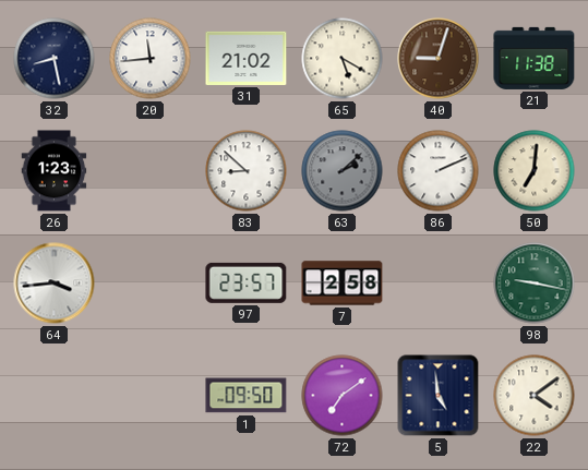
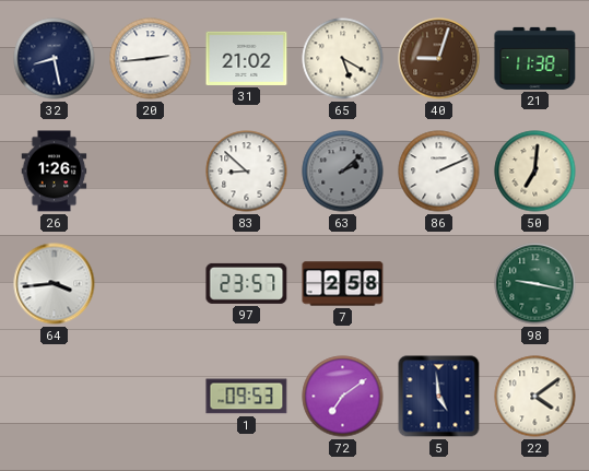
20: 11:44 -> 2:44 (151, 59)
26: 1:23 -> 1:26 (55, 172)
1: 09:50 -> 09:53 (247, 397)
